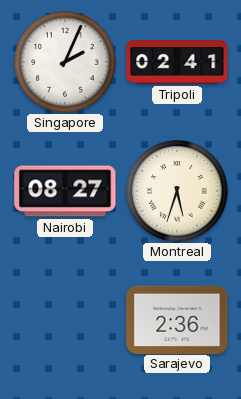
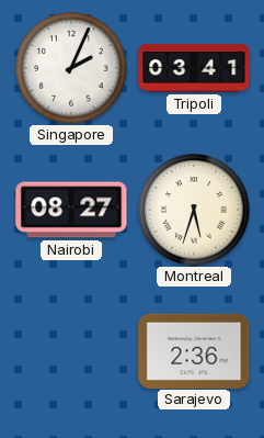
Tripoli: 02:41 -> 03:41 (194, 68)
